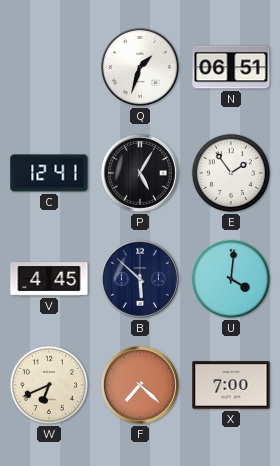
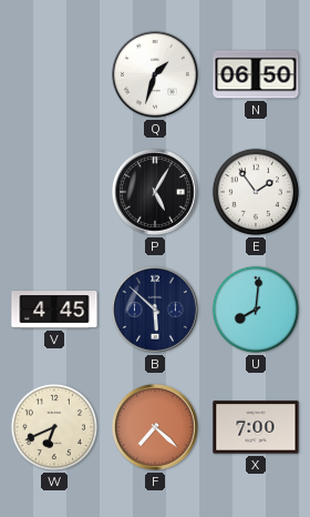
N: 06:51 -> 06:50 (256, 74)
C: 12:41 -> none (49, 173)
U: 4:01 -> 8:01 (256, 310)
